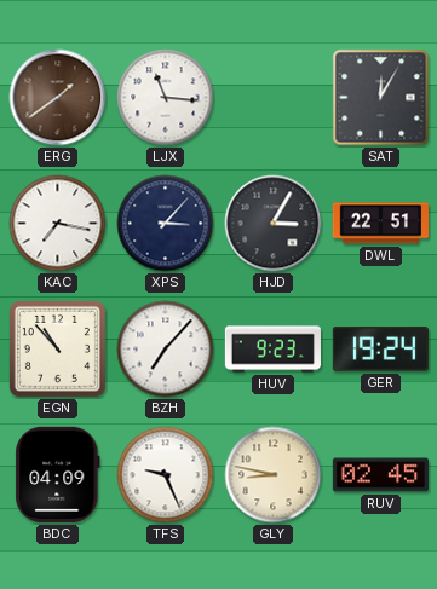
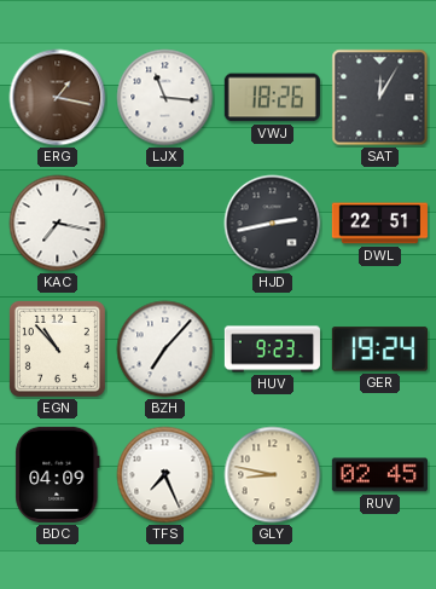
ERG: 1:39 -> 1:17 (58, 98)
VWJ: none -> 18:26 (272, 98)
XPS: 3:07 -> none (166, 224)
HJD: 3:05 -> 2:43 (273, 224)
TFS: 9:26 -> 7:26 (165, 475)
